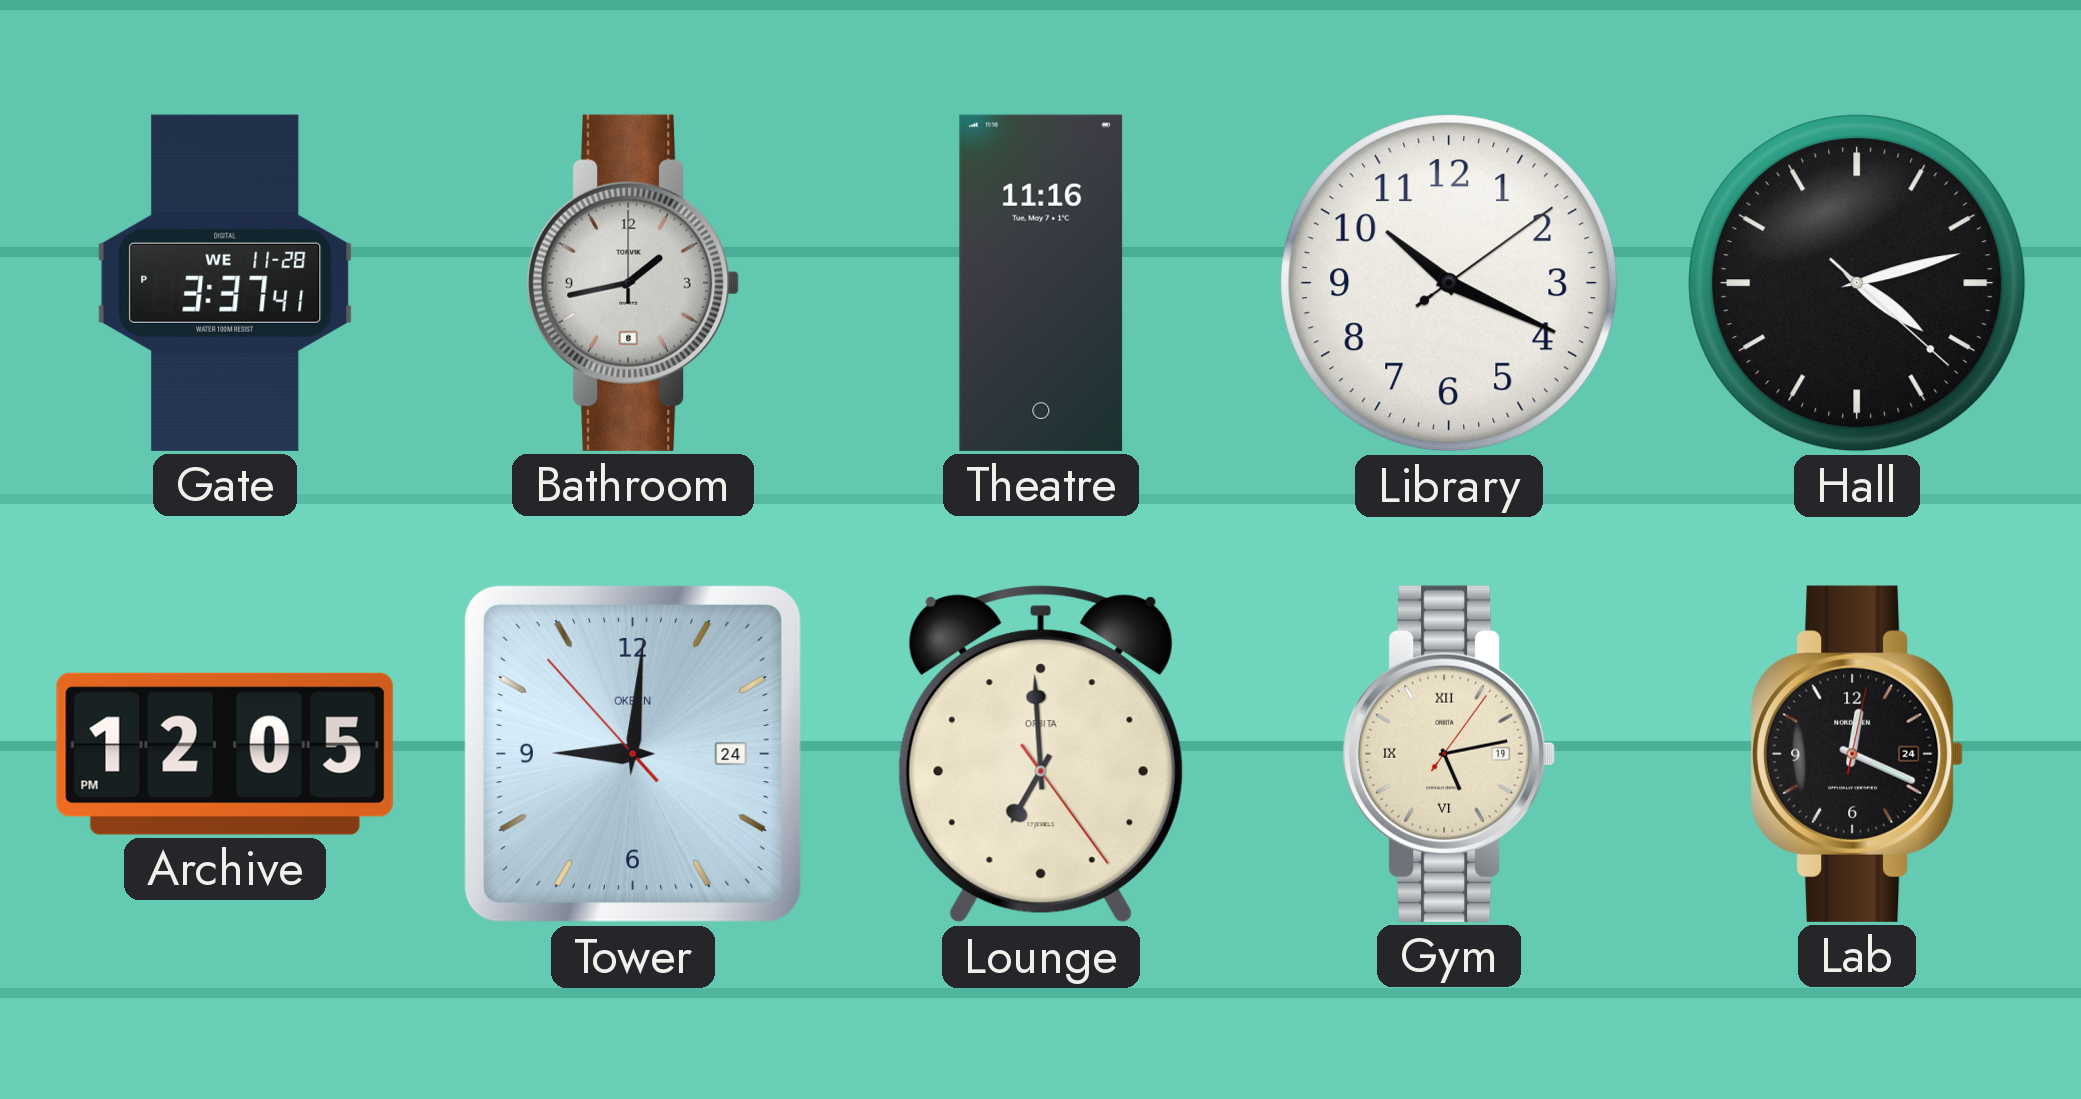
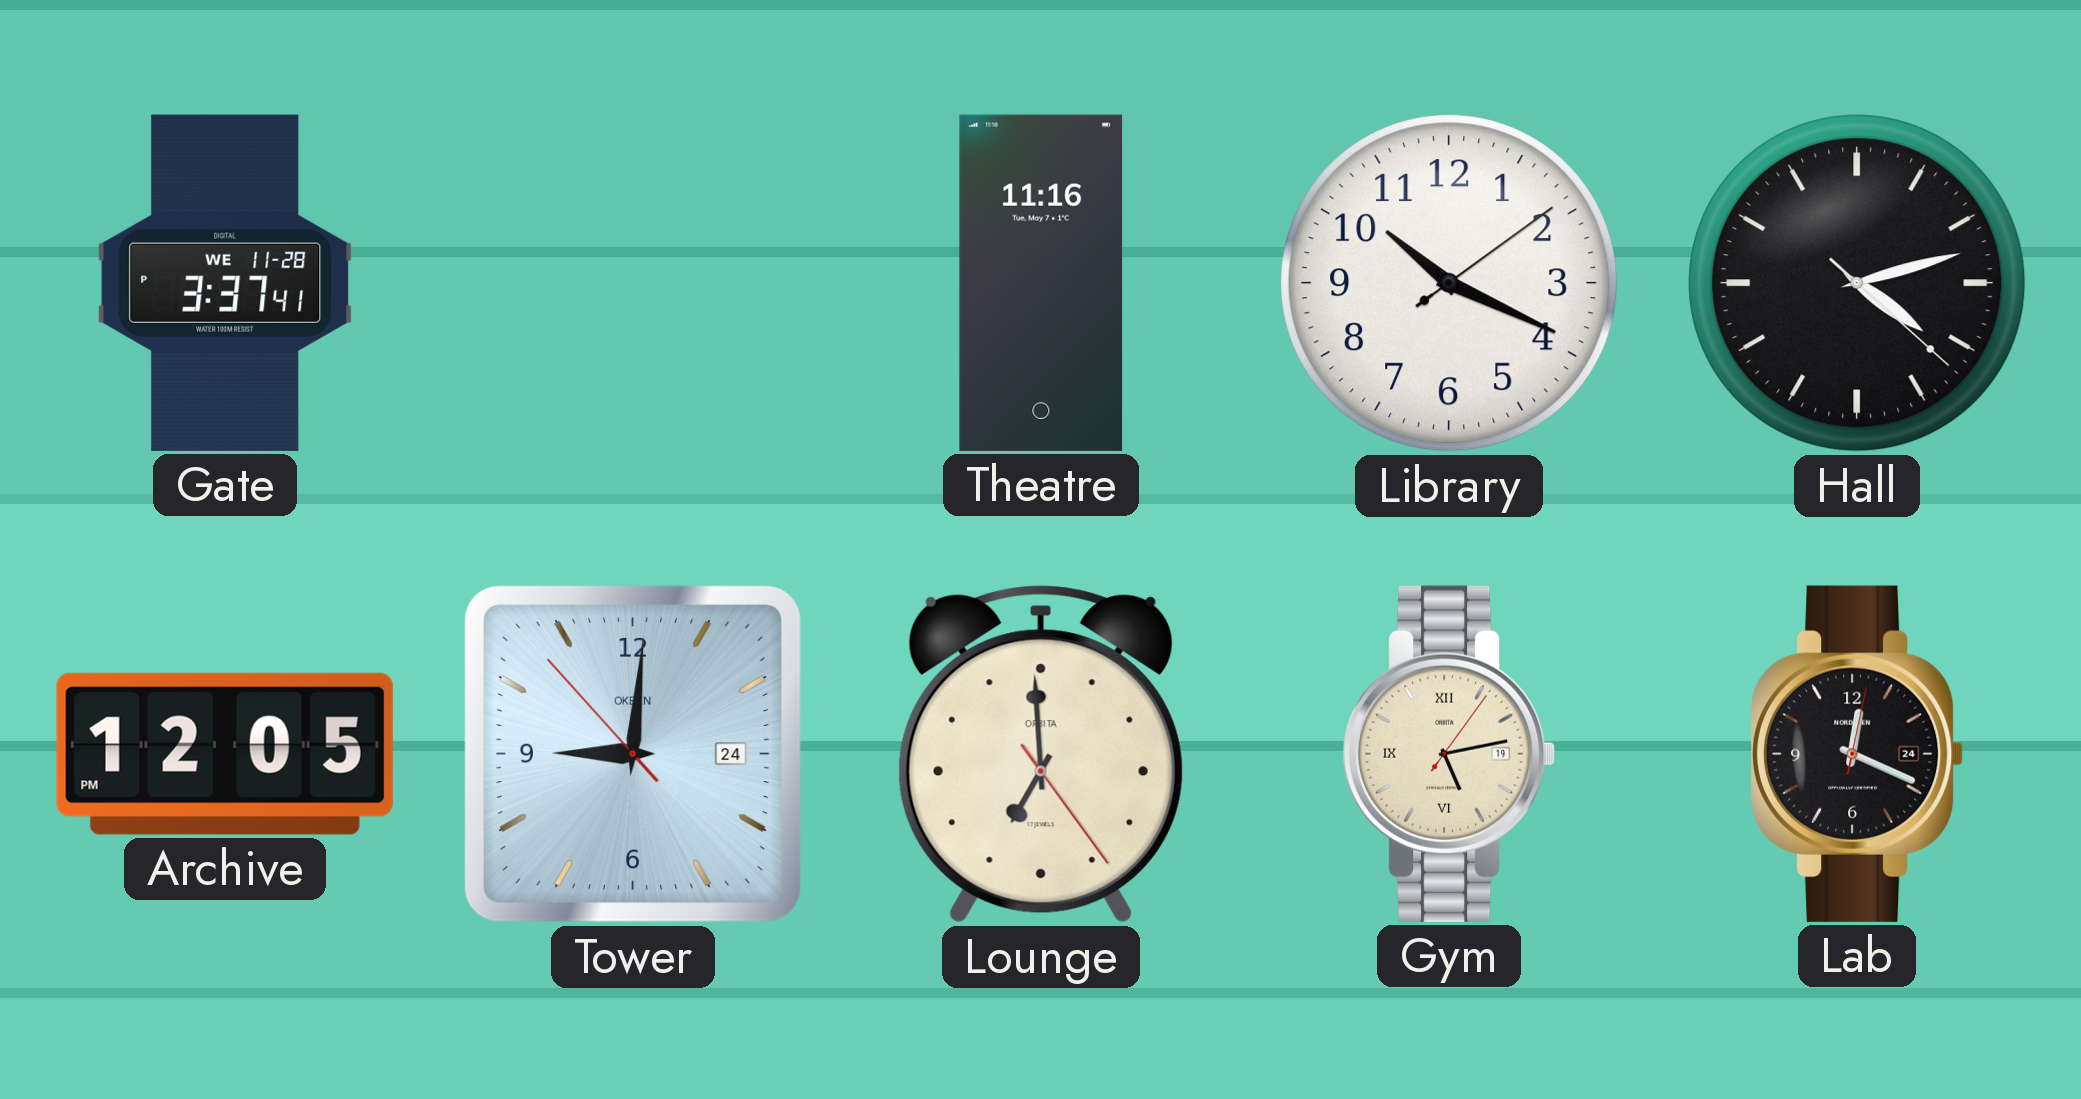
Bathroom: 1:43 -> none (634, 283)
